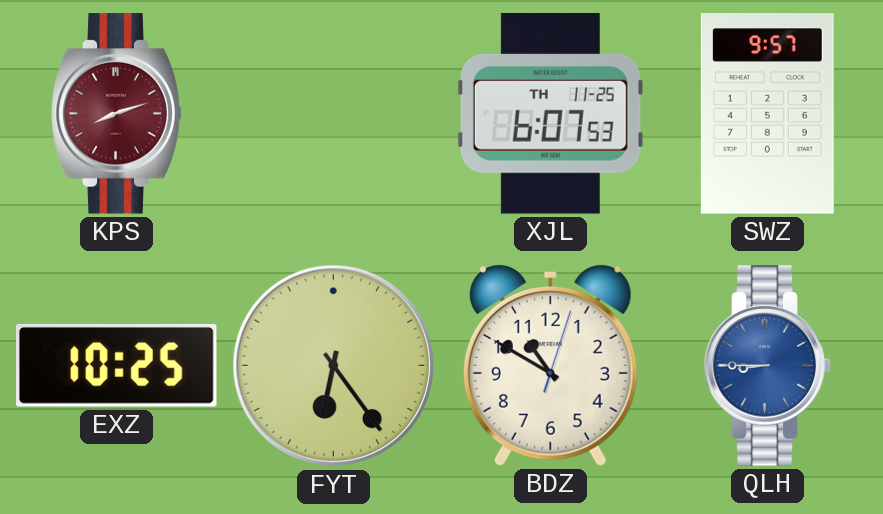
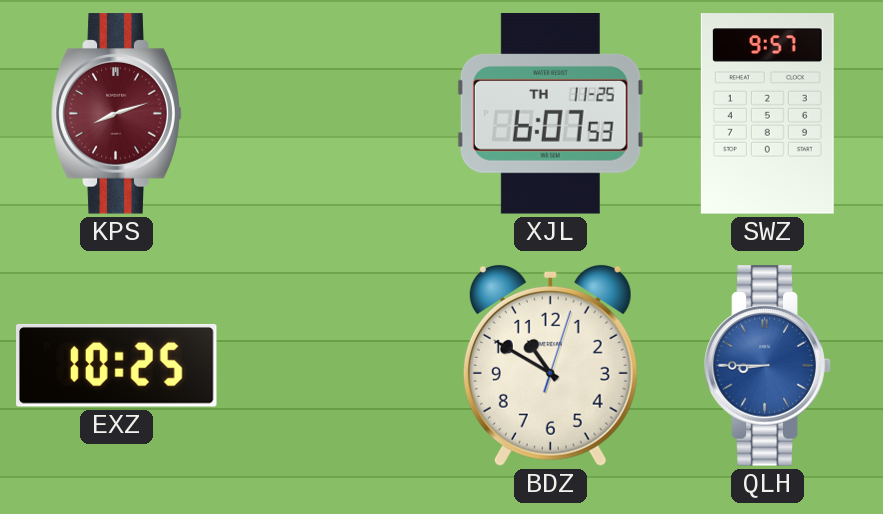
FYT: 6:24 -> none (334, 366)
